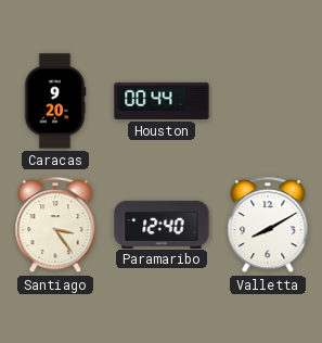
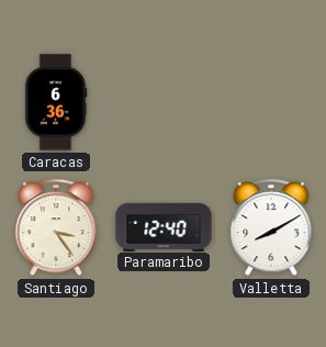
Caracas: 9:20 -> 6:36 (56, 102)
Houston: 00:44 -> none (162, 101)
